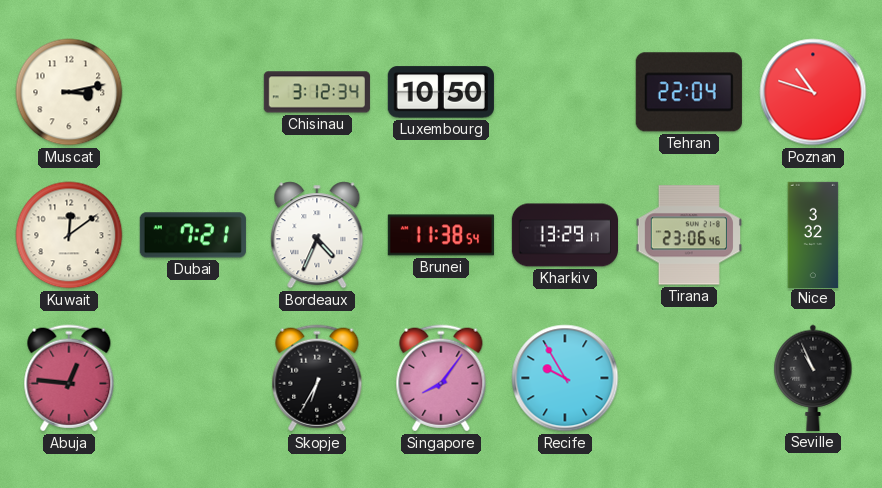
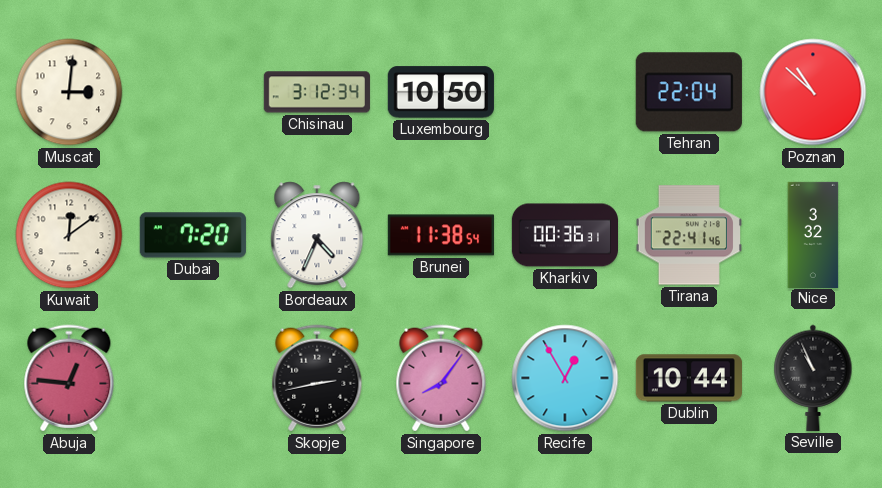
Muscat: 3:13 -> 3:01 (69, 92)
Poznan: 10:48 -> 10:52 (813, 92)
Dubai: 7:21 -> 7:20 (193, 235)
Kharkiv: 13:29 -> 00:36 (564, 235)
Tirana: 23:06 -> 22:41 (689, 235)
Skopje: 6:35 -> 2:43 (317, 378)
Recife: 9:55 -> 12:55 (565, 378)
Dublin: none -> 10:44 (689, 378)
